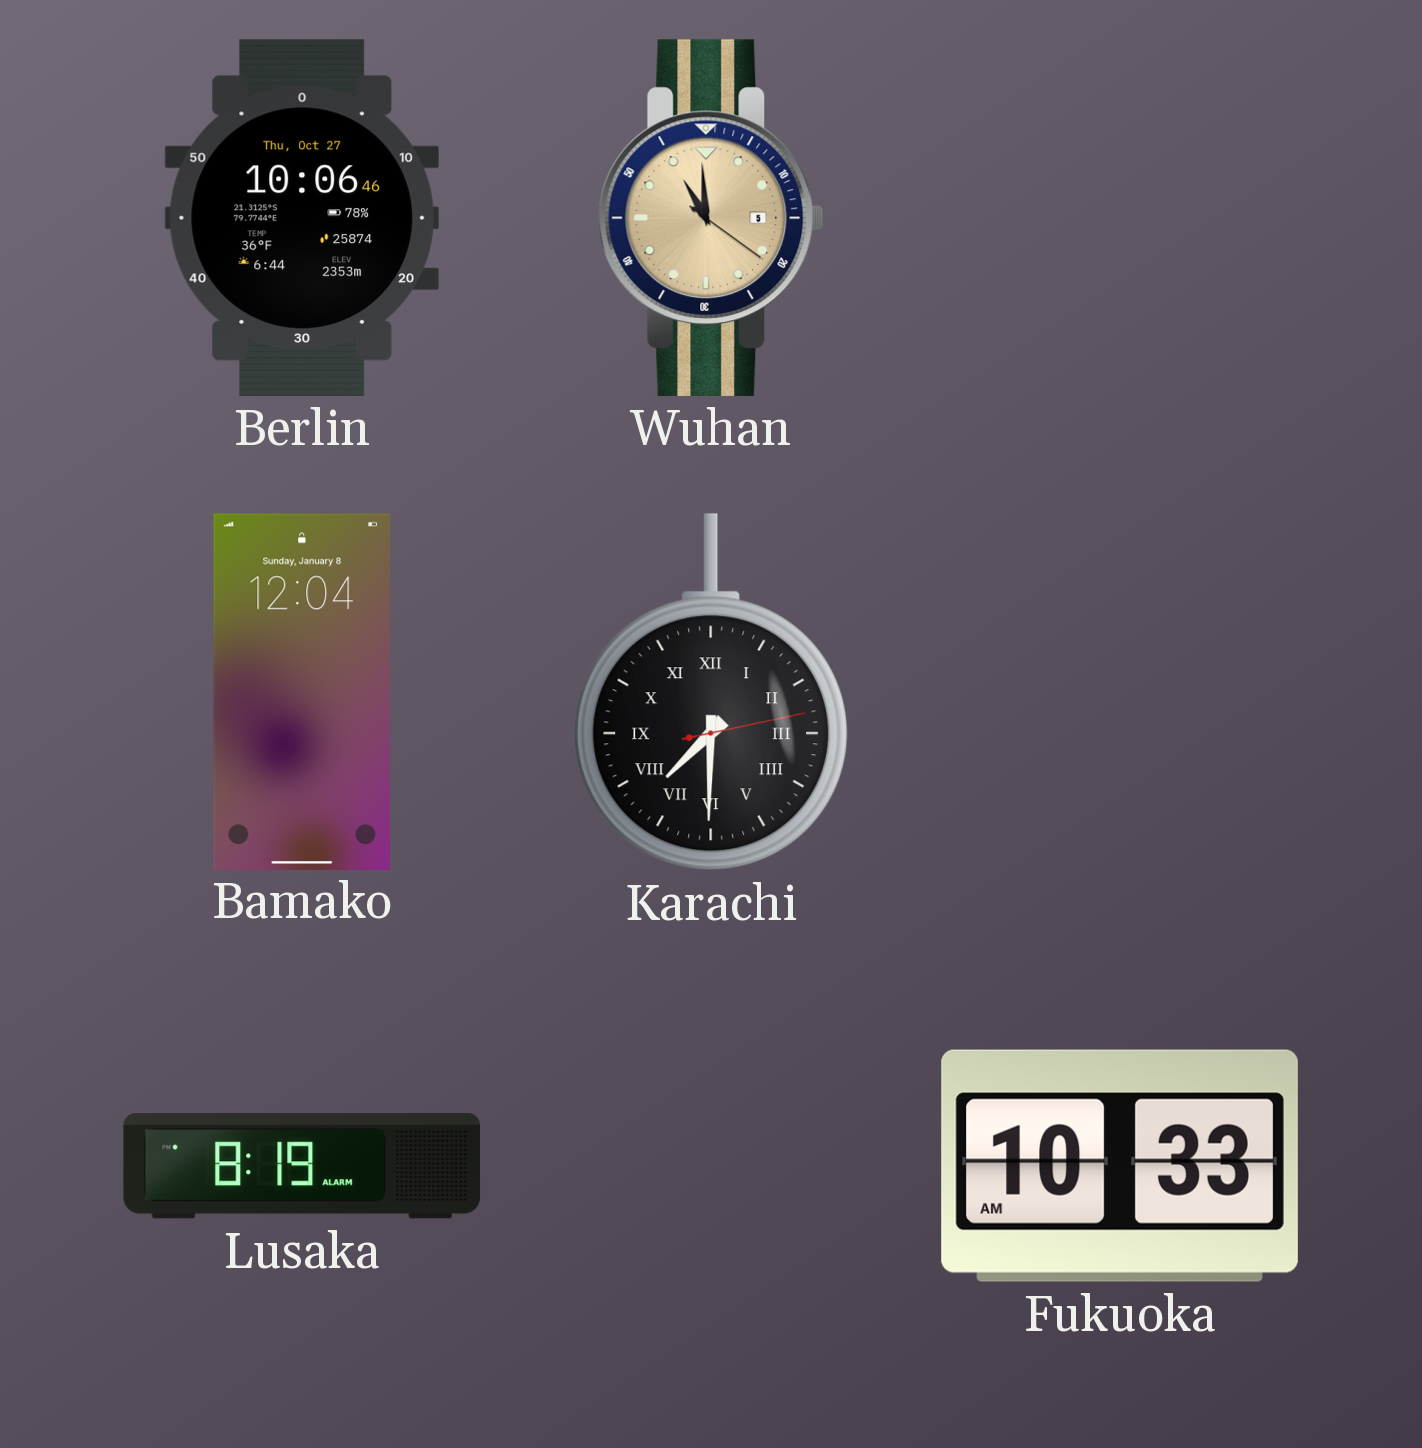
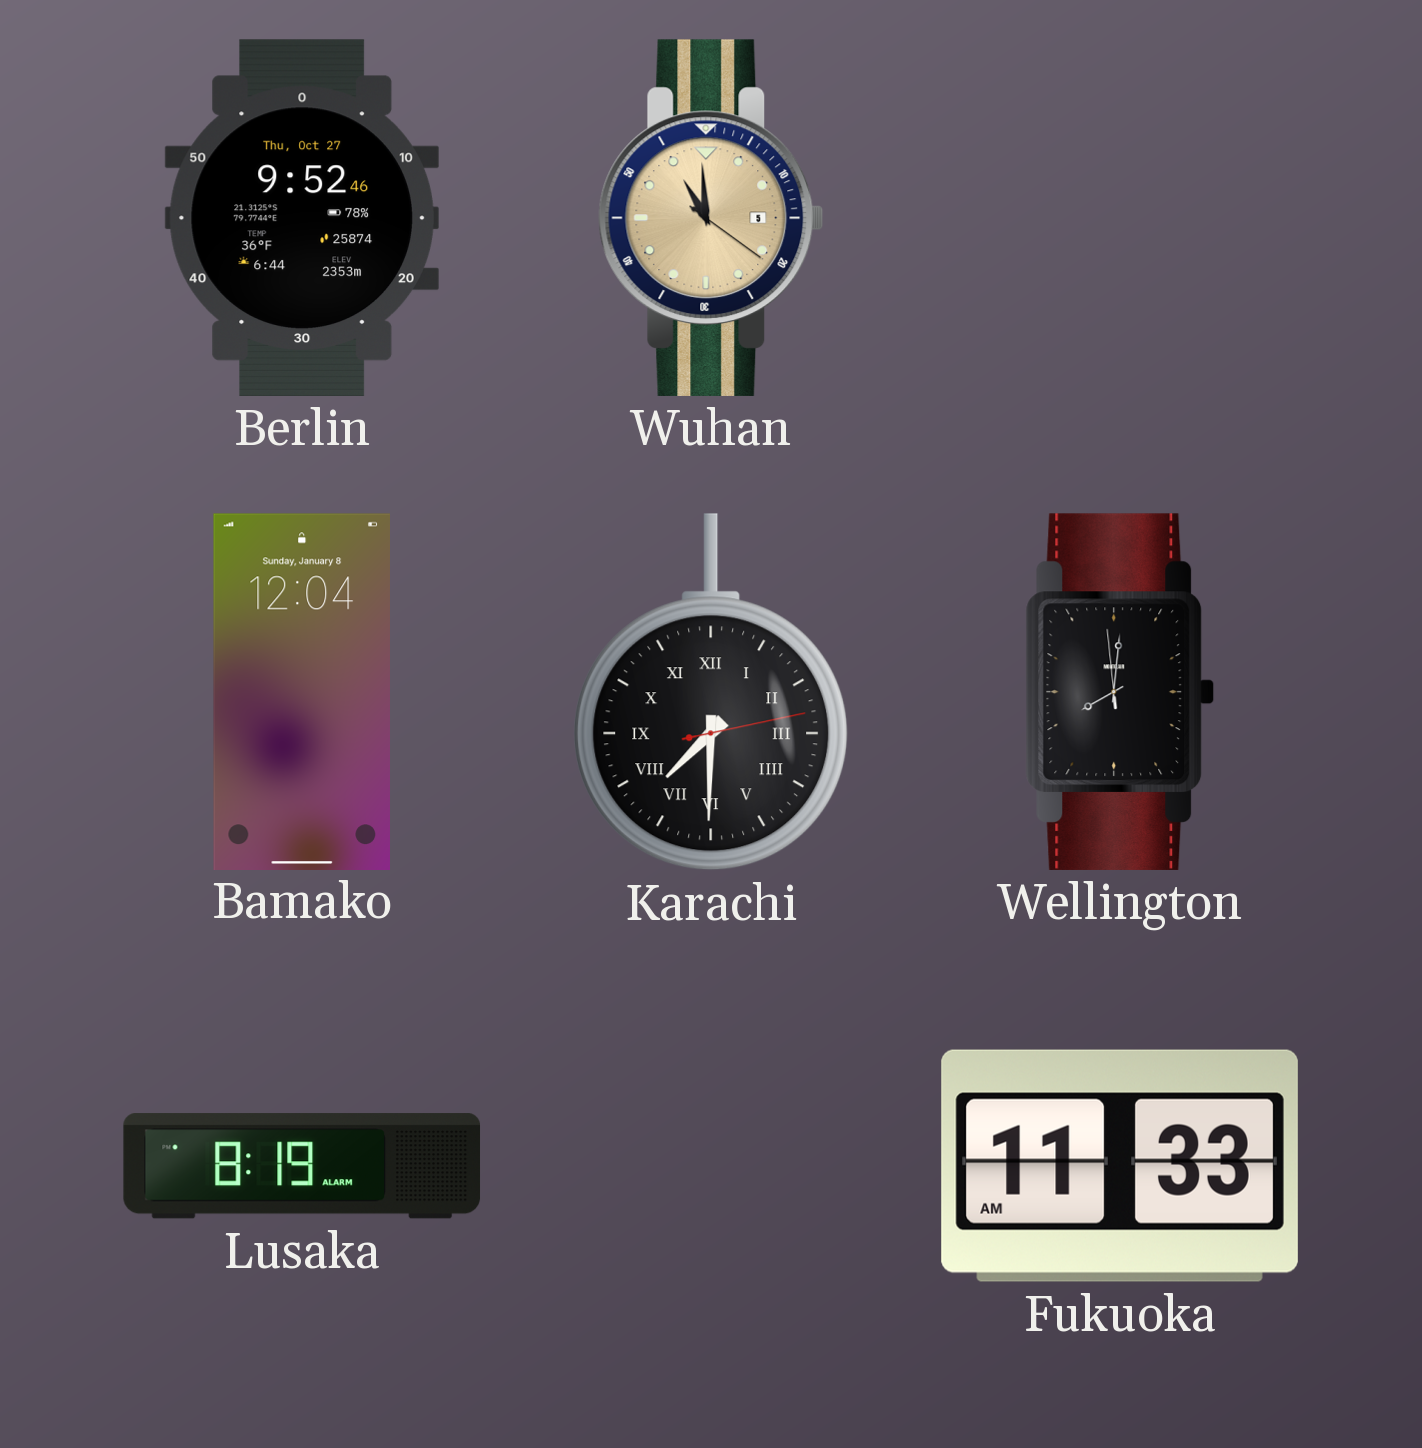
Berlin: 10:06 -> 9:52 (302, 218)
Wellington: none -> 8:00 (1120, 692)
Fukuoka: 10:33 -> 11:33 (1120, 1166)
